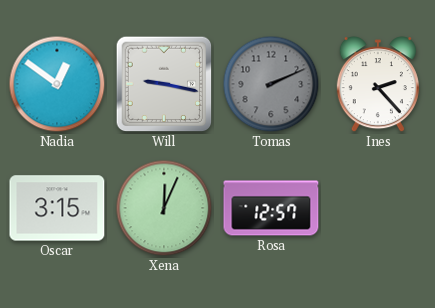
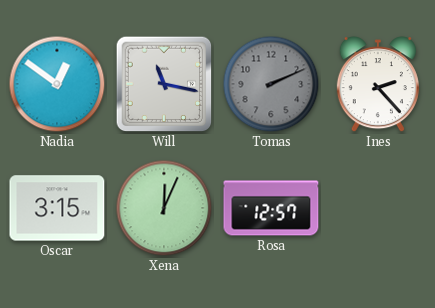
Will: 9:17 -> 11:17 (164, 84)
